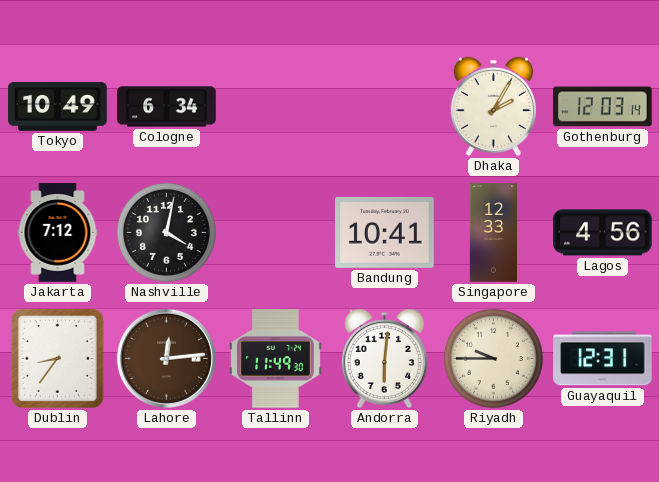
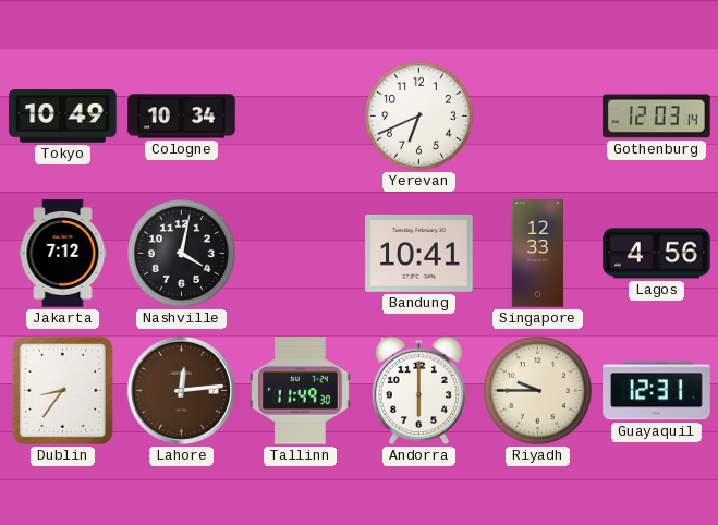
Cologne: 6:34 -> 10:34 (182, 117)
Yerevan: none -> 6:41 (418, 115)
Dhaka: 2:05 -> none (493, 107)
Andorra: 6:01 -> 6:00 (418, 391)
